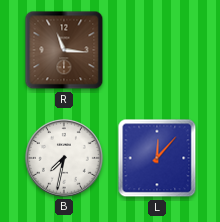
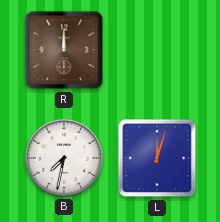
R: 11:16 -> 12:00 (64, 50)
L: 12:07 -> 12:03 (157, 158)
